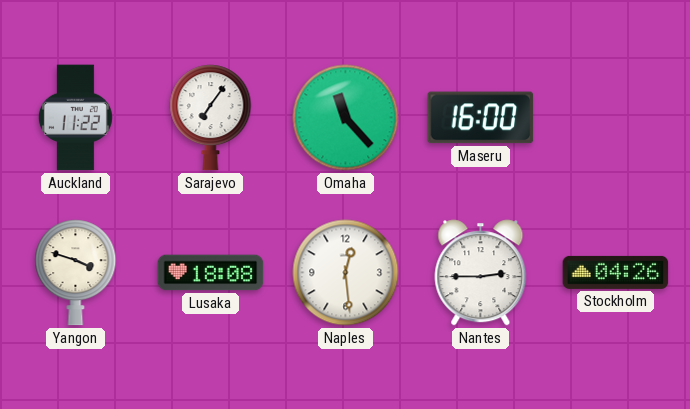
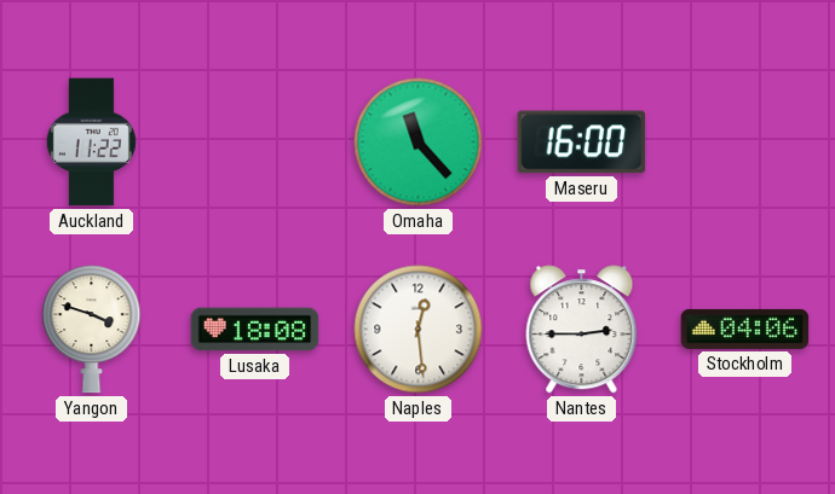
Sarajevo: 7:06 -> none (211, 118)
Stockholm: 04:26 -> 04:06 (745, 329)
